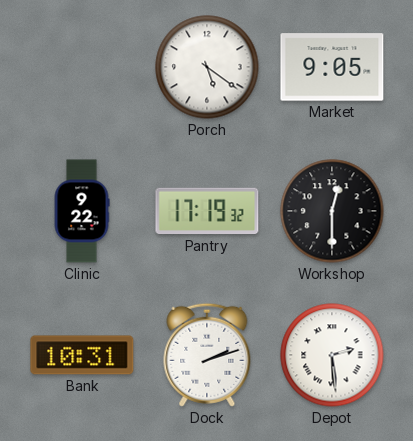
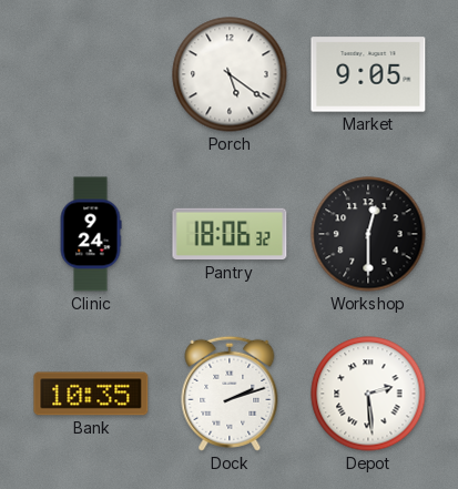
Clinic: 9:22 -> 9:24 (91, 234)
Pantry: 17:19 -> 18:06 (230, 234)
Bank: 10:31 -> 10:35 (91, 394)
